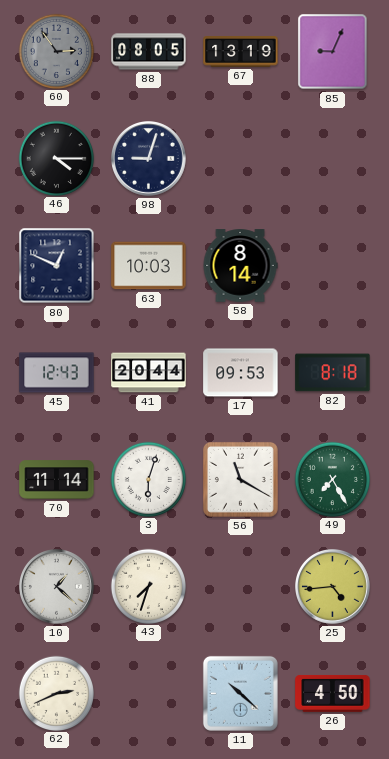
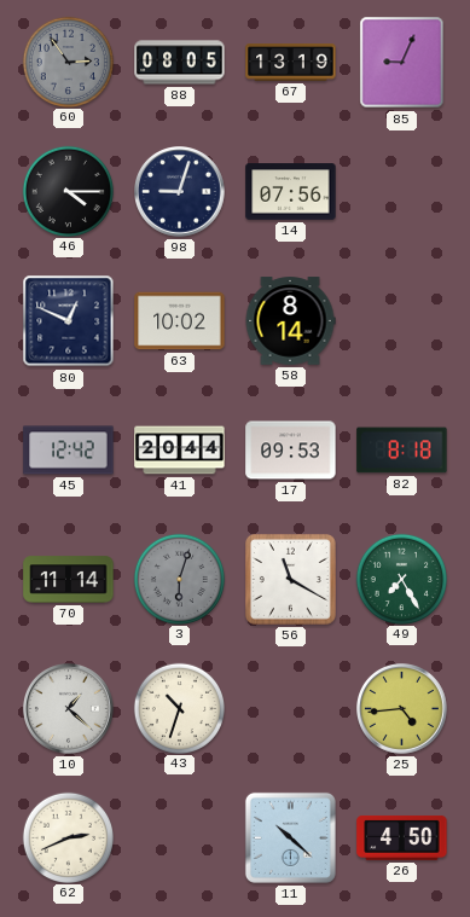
14: none -> 07:56 (291, 192)
63: 10:03 -> 10:02 (180, 321)
45: 12:43 -> 12:42 (69, 451)
3 dial: white -> grey (179, 579)
43: 7:33 -> 10:33 (179, 708)
